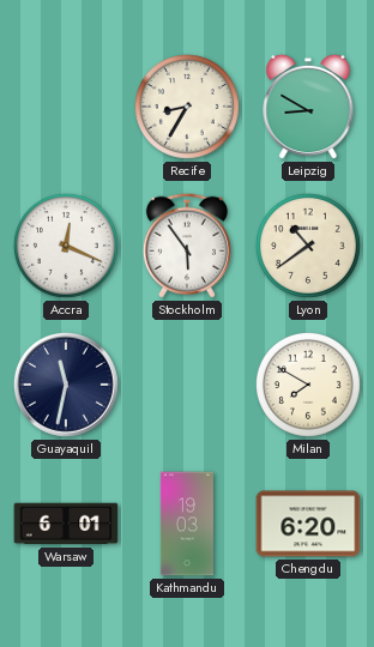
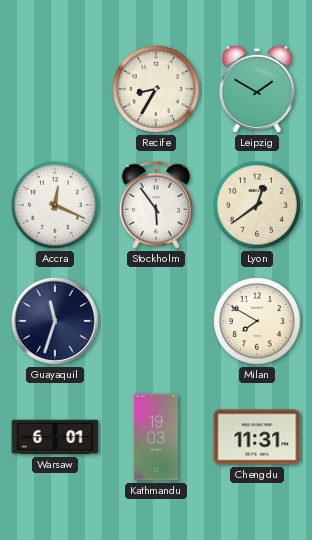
Leipzig: 8:50 -> 1:50 (257, 89)
Lyon: 10:39 -> 12:39 (257, 205)
Guayaquil: 11:32 -> 11:33 (55, 321)
Chengdu: 6:20 -> 11:31 (257, 437)
